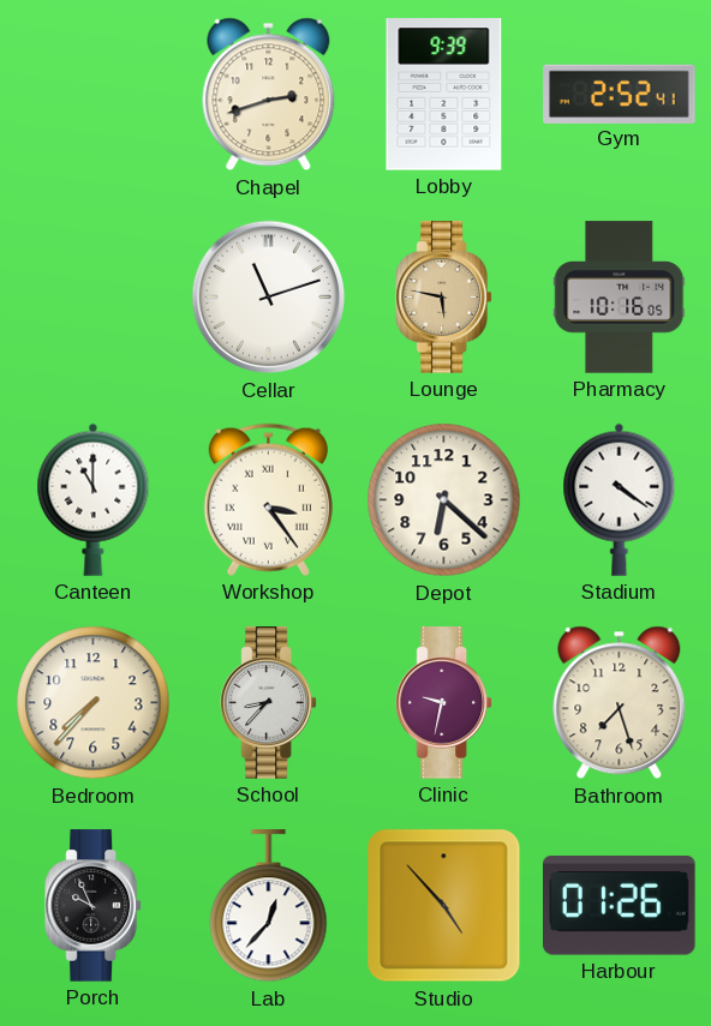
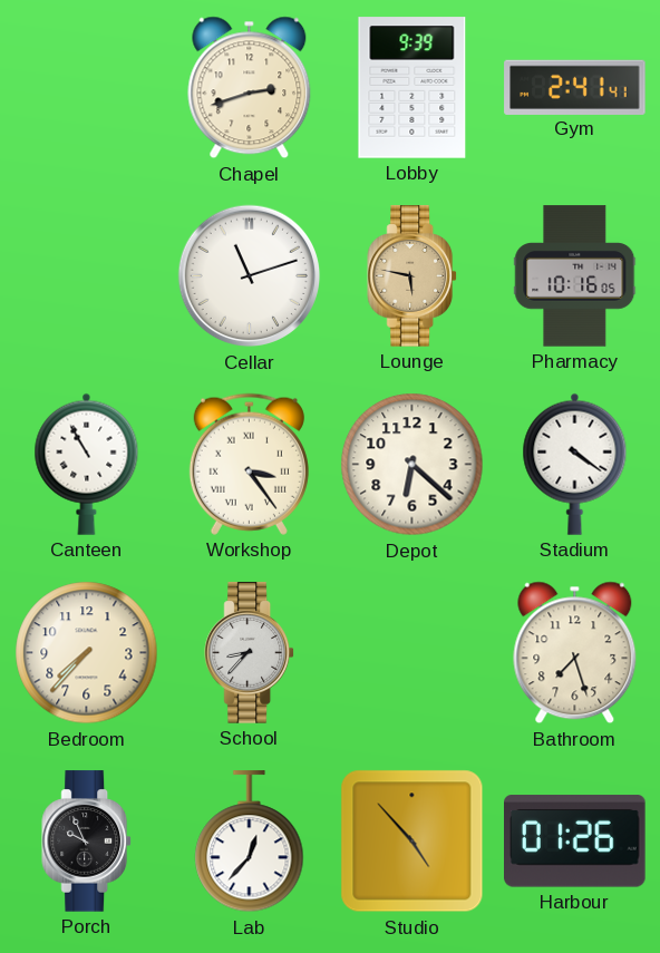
Gym: 2:52 -> 2:41 (575, 87)
Canteen: 11:00 -> 10:55 (87, 464)
Clinic: 9:32 -> none (443, 703)
